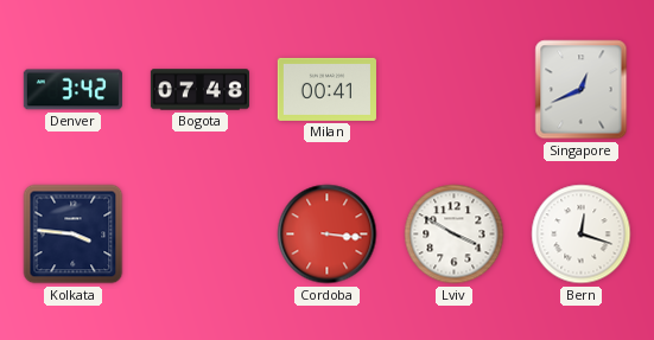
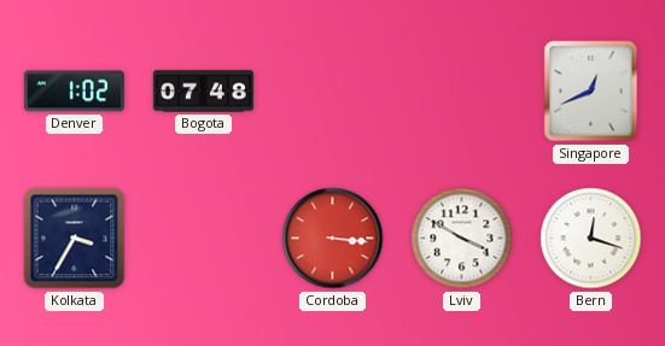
Denver: 3:42 -> 1:02 (74, 92)
Milan: 00:41 -> none (326, 89)
Kolkata: 3:46 -> 3:35 (75, 239)
